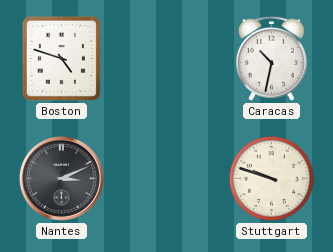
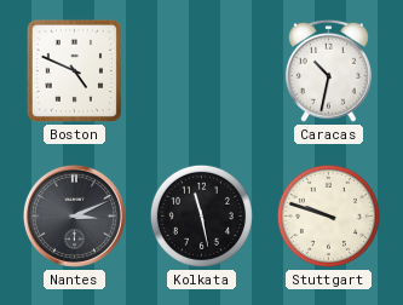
Boston: 4:48 -> 4:49 (74, 70)
Kolkata: none -> 11:28 (201, 215)
